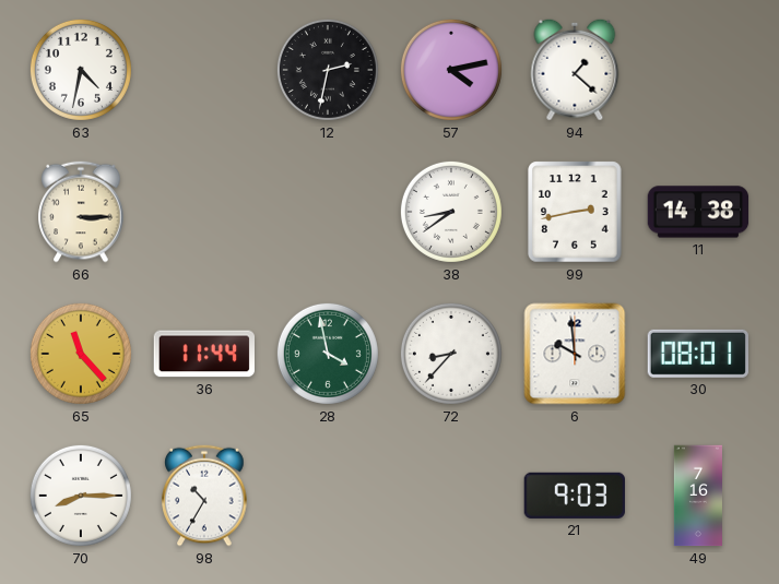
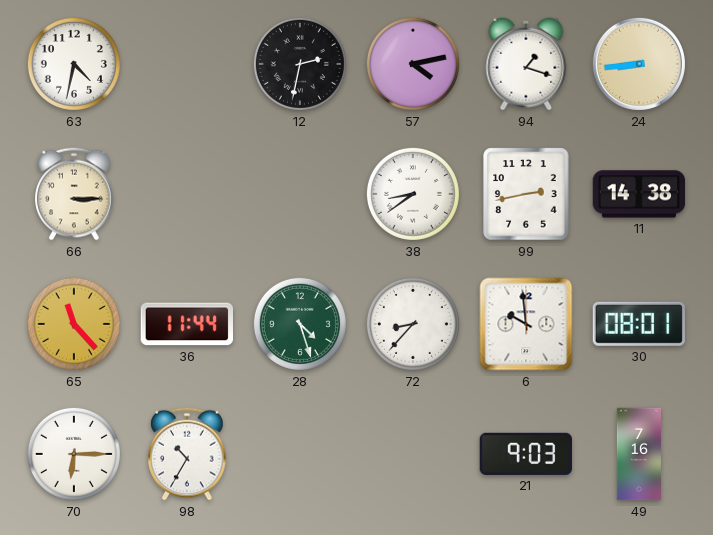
94: 1:22 -> 1:18 (526, 64)
24: none -> 8:44 (639, 64)
28: 3:58 -> 4:27 (300, 324)
70: 8:15 -> 6:15 (74, 454)
